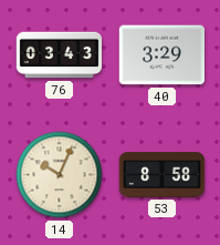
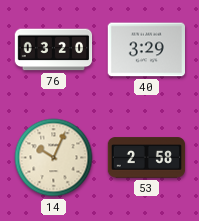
76: 03:43 -> 03:20 (54, 50)
53: 8:58 -> 2:58 (147, 158)
